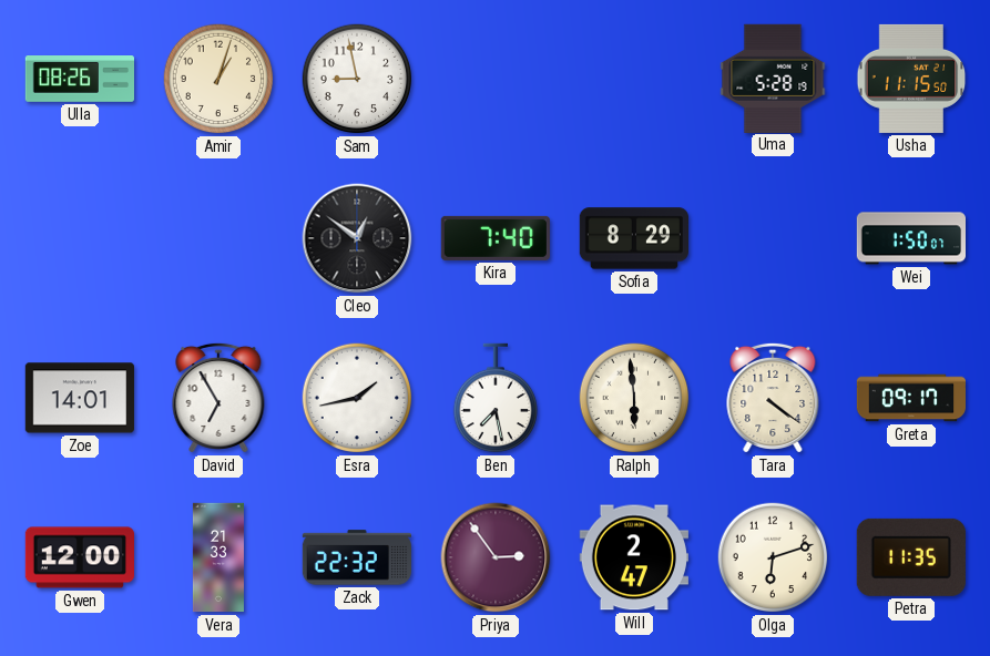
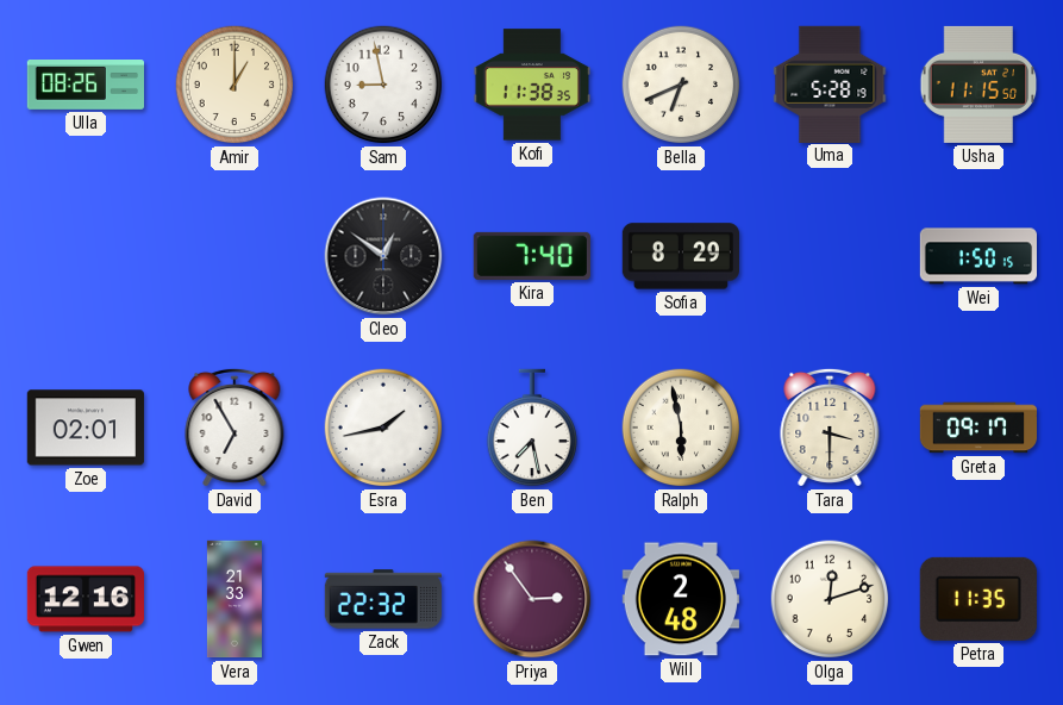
Amir: 1:03 -> 1:00 (235, 85)
Kofi: none -> 11:38 (531, 85)
Bella: none -> 6:41 (681, 85)
Wei: 1:50:07 -> 1:50:15 (977, 256)
Zoe: 14:01 -> 02:01 (86, 428)
Ralph: 5:59 -> 5:58 (681, 428)
Tara: 4:21 -> 3:30 (830, 428)
Gwen: 12:00 -> 12:16 (85, 599)
Will: 2:47 -> 2:48 (680, 599)
Olga: 6:12 -> 12:12 (830, 599)
